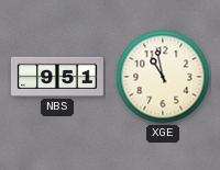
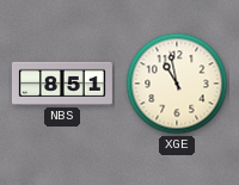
NBS: 9:51 -> 8:51 (62, 84)
